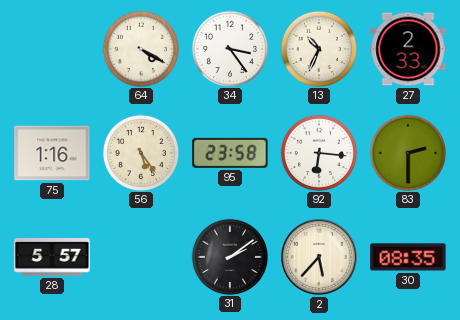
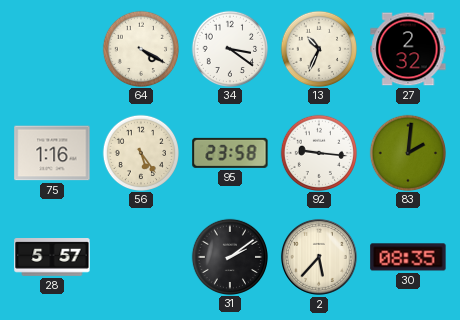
34: 3:24 -> 3:21 (229, 48)
27: 2:33 -> 2:32 (408, 49)
92: 6:16 -> 9:16 (318, 152)
83: 2:30 -> 2:01 (407, 152)
